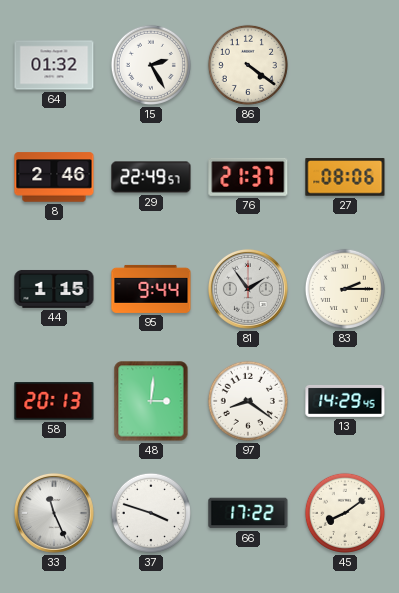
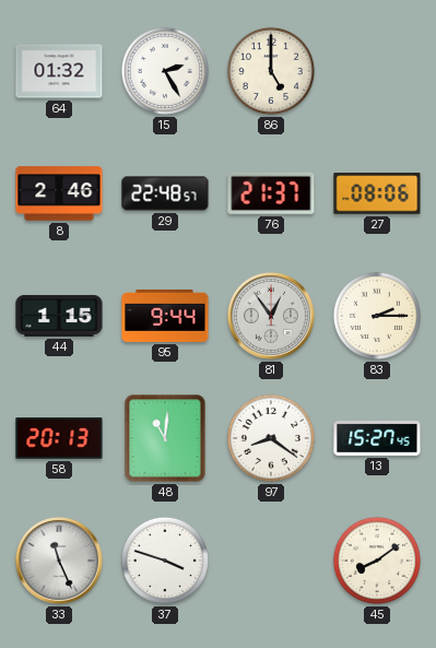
86: 4:21 -> 5:00 (271, 71)
29: 22:49 -> 22:48 (165, 193)
81: 1:54 -> 12:54 (271, 316)
48: 3:01 -> 11:01 (165, 438)
13: 14:29 -> 15:27 (377, 439)
66: 17:22 -> none (248, 513)
